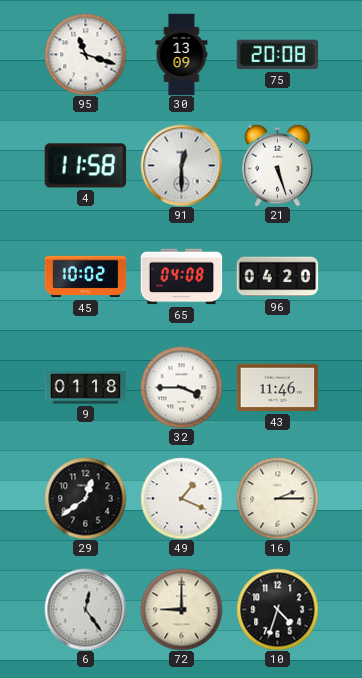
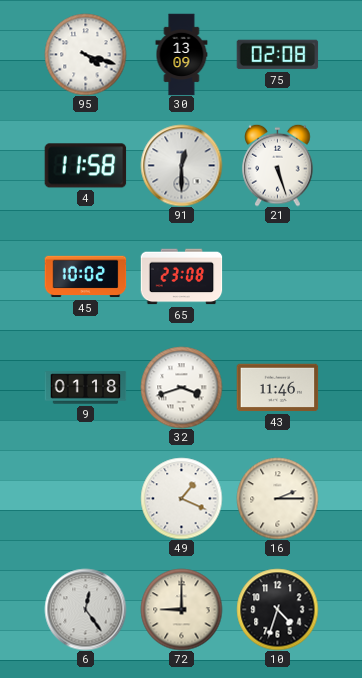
95: 11:18 -> 4:18 (85, 54)
75: 20:08 -> 02:08 (277, 55)
65: 04:08 -> 23:08 (181, 277)
96: 04:20 -> none (277, 277)
32: 3:45 -> 3:42 (181, 387)
29: 12:39 -> none (85, 498)
